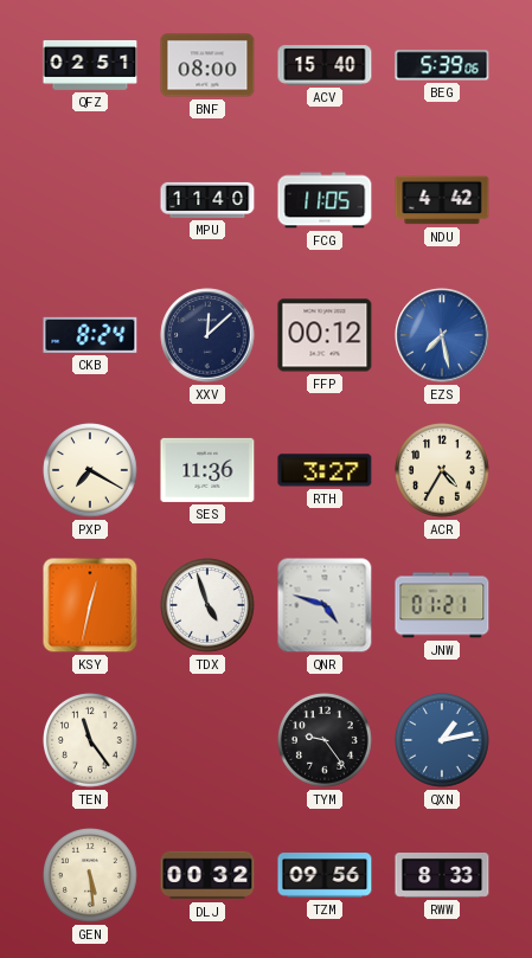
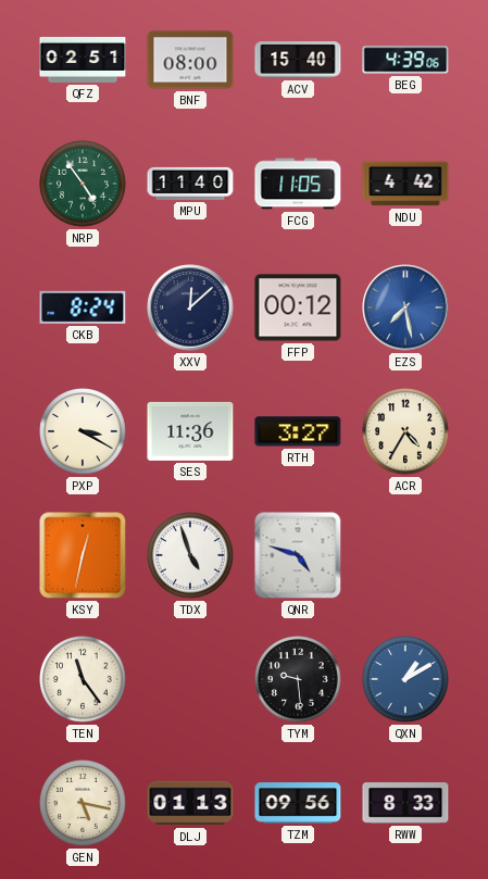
BEG: 5:39 -> 4:39 (405, 60)
NRP: none -> 4:54 (83, 184)
PXP: 7:20 -> 3:20 (83, 431)
JNW: 01:21 -> none (442, 605)
TYM: 9:24 -> 9:29 (298, 679)
QXN: 1:13 -> 1:10 (405, 679)
GEN: 5:29 -> 5:17 (83, 803)
DLJ: 00:32 -> 01:13 (190, 803)
